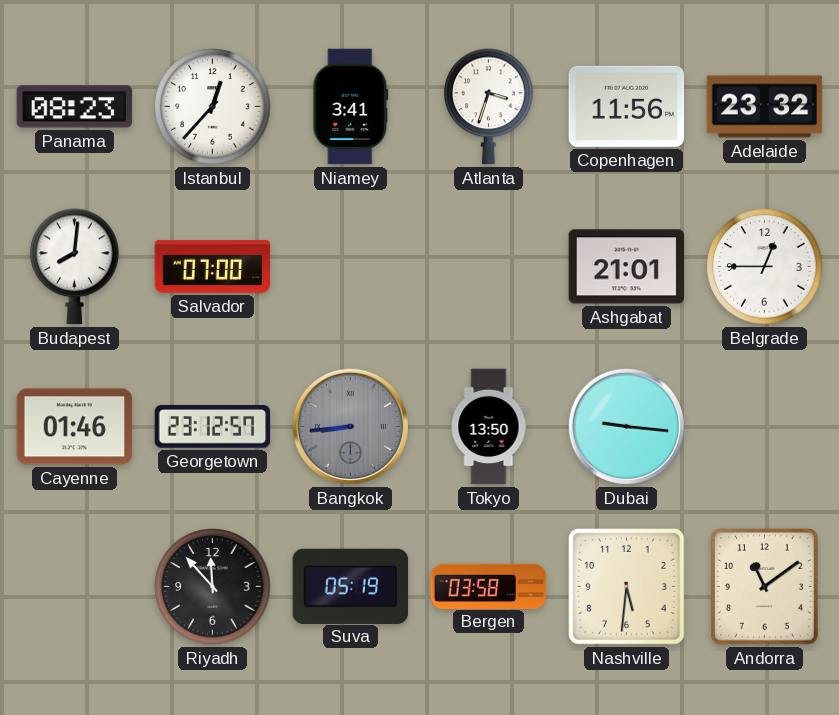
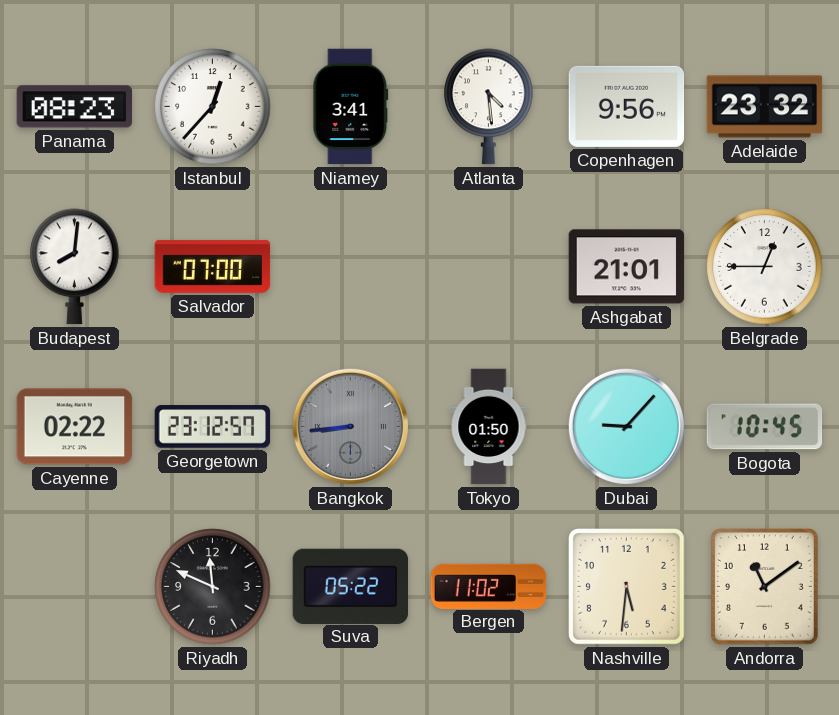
Atlanta: 3:33 -> 4:29 (489, 107)
Copenhagen: 11:56 -> 9:56 (627, 106)
Cayenne: 01:46 -> 02:22 (75, 427)
Tokyo: 13:50 -> 01:50 (489, 427)
Dubai: 9:16 -> 9:07 (626, 426)
Bogota: none -> 10:45 (765, 427)
Riyadh: 11:53 -> 11:49 (213, 587)
Suva: 05:19 -> 05:22 (351, 586)
Bergen: 03:58 -> 11:02 (489, 586)
